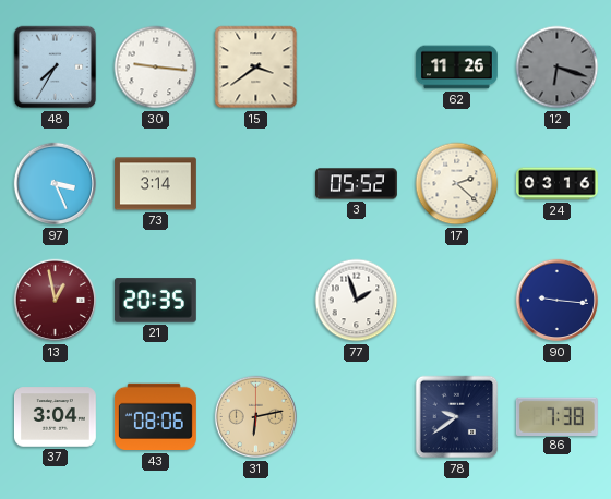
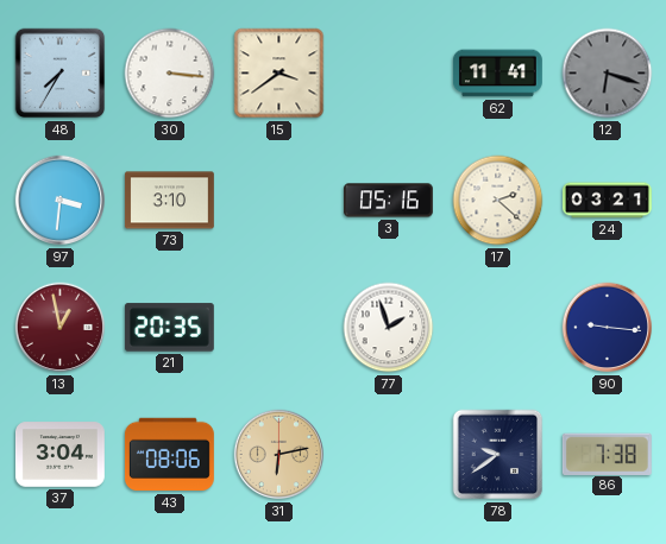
30: 9:16 -> 3:16 (170, 74)
62: 11:26 -> 11:41 (497, 74)
97: 3:26 -> 3:31 (61, 201)
73: 3:14 -> 3:10 (170, 201)
3: 05:52 -> 05:16 (389, 201)
24: 03:16 -> 03:21 (608, 201)
